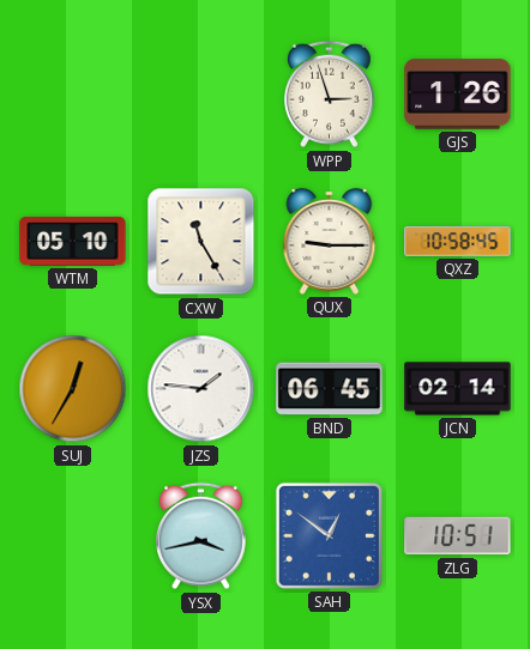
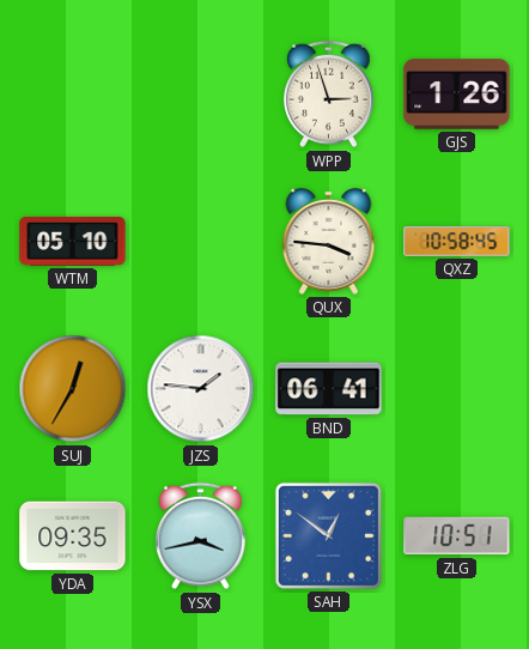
CXW: 11:25 -> none (201, 242)
QUX: 9:15 -> 3:46 (329, 241)
BND: 06:45 -> 06:41 (329, 389)
JCN: 02:14 -> none (458, 389)
YDA: none -> 09:35 (73, 536)
